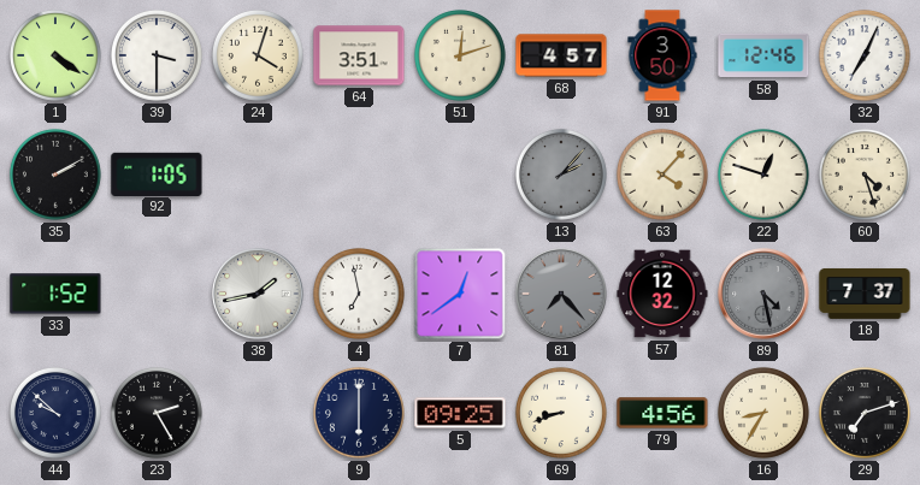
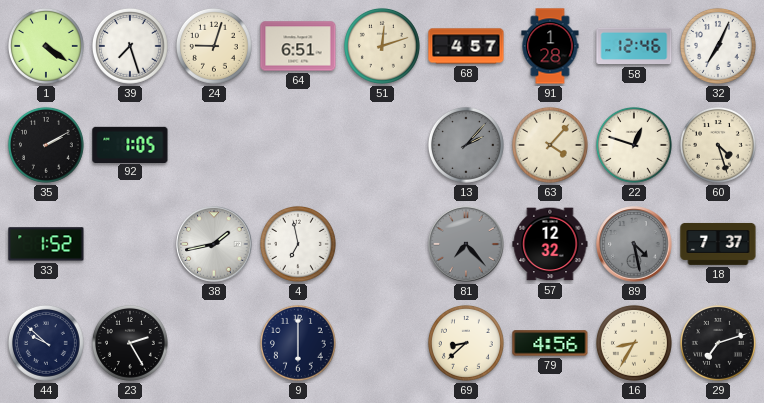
39: 3:30 -> 7:27 (130, 46)
24: 4:03 -> 9:03 (214, 46)
64: 3:51 -> 6:51 (298, 46)
91: 3:50 -> 1:28 (550, 46)
7: 12:39 -> none (460, 294)
5: 09:25 -> none (460, 413)
69: 8:42 -> 8:38 (466, 343)
